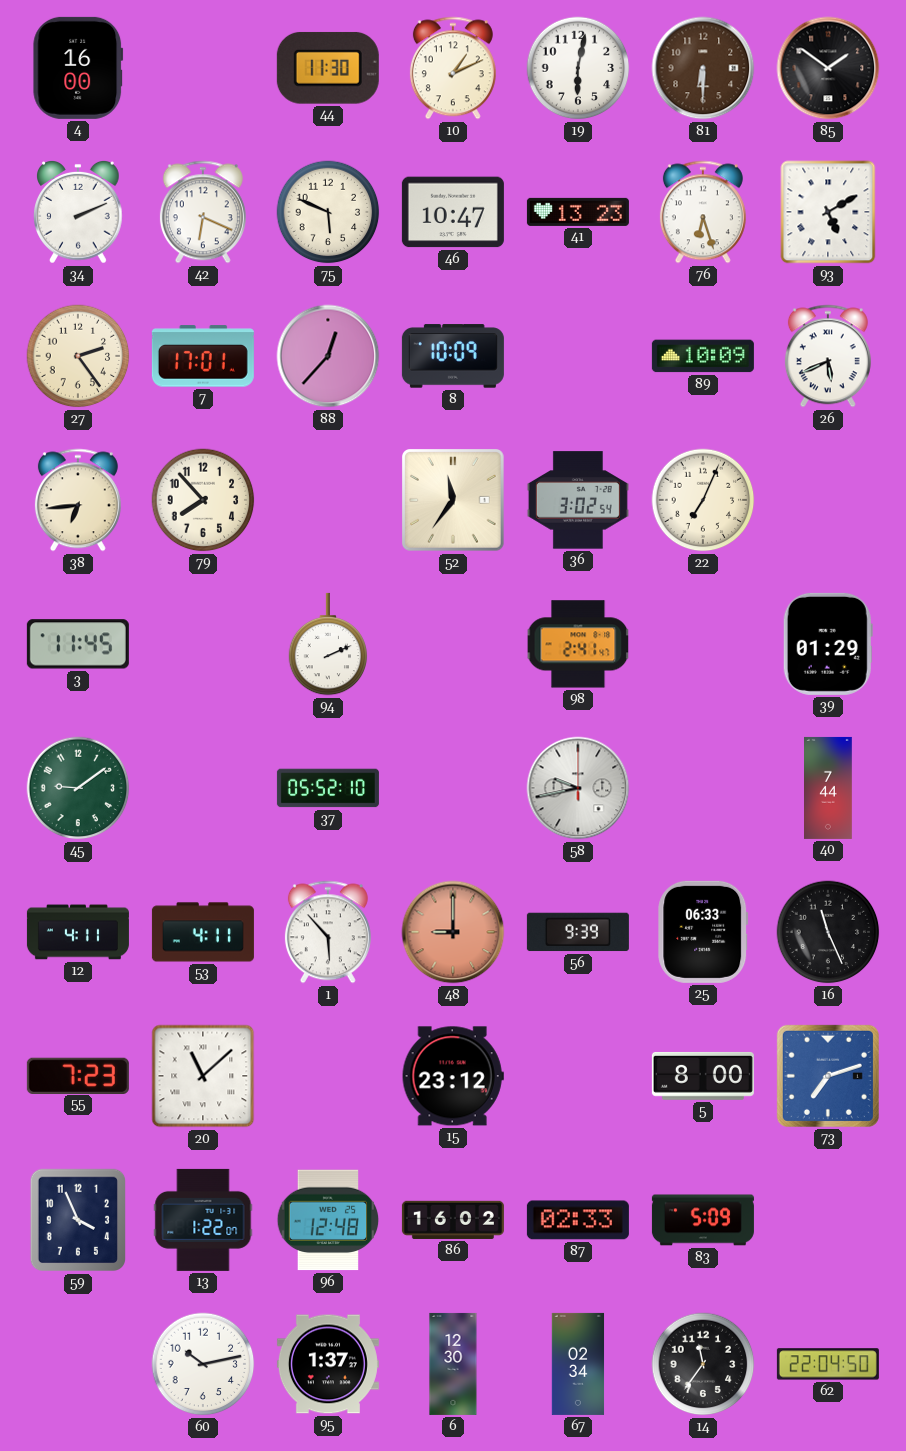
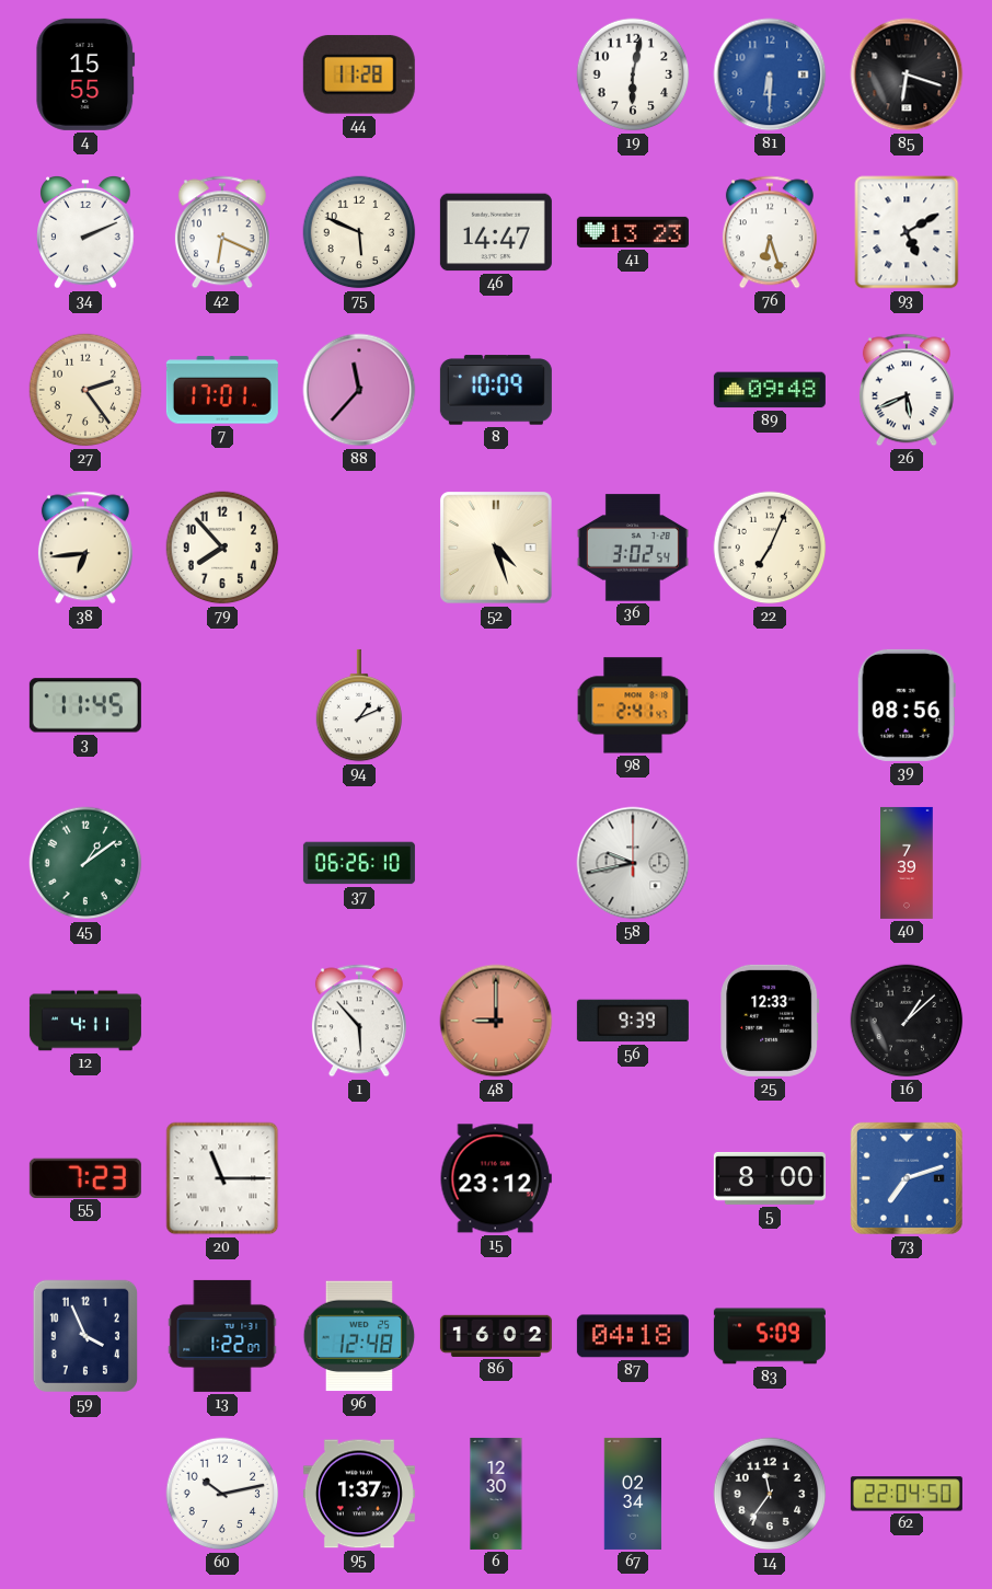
4: 16:00 -> 15:55 (85, 74)
44: 11:30 -> 11:28 (359, 74)
10: 1:11 -> none (453, 68)
81 dial: brown -> blue (770, 74)
85: 1:51 -> 6:18 (907, 74)
46: 10:47 -> 14:47 (496, 232)
88: 12:37 -> 11:37 (359, 390)
89: 10:09 -> 09:48 (770, 390)
52: 11:36 -> 4:27 (497, 549)
94: 2:11 -> 1:11 (359, 705)
39: 01:29 -> 08:56 (907, 705)
45: 9:09 -> 1:09 (85, 863)
37: 05:52 -> 06:26 (359, 863)
40: 7:44 -> 7:39 (907, 863)
53: 4:11 -> none (203, 932)
25: 06:33 -> 12:33 (770, 1021)
16: 11:26 -> 1:08 (907, 1021)
20: 11:08 -> 11:15 (222, 1178)
87: 02:33 -> 04:18 (633, 1336)
